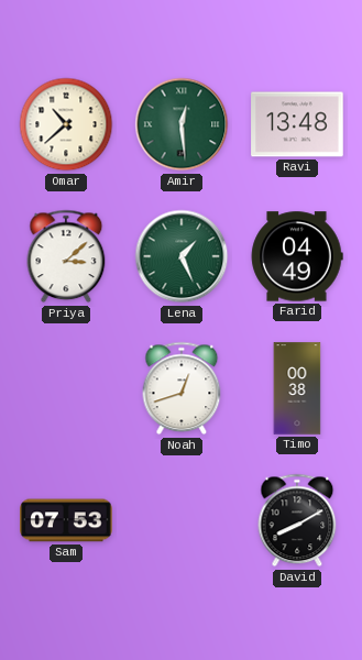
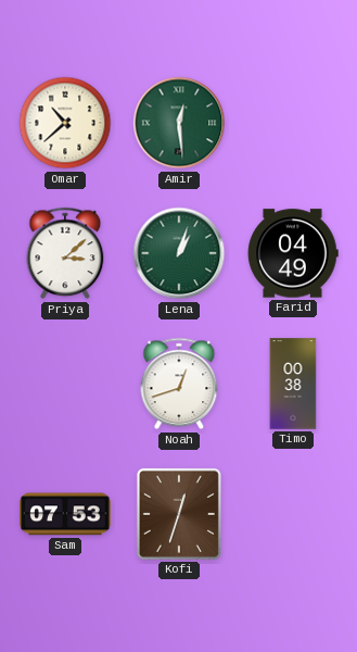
Ravi: 13:48 -> none (297, 124)
Lena: 1:26 -> 1:03 (179, 253)
Kofi: none -> 12:33 (179, 514)
David: 8:10 -> none (297, 520)
